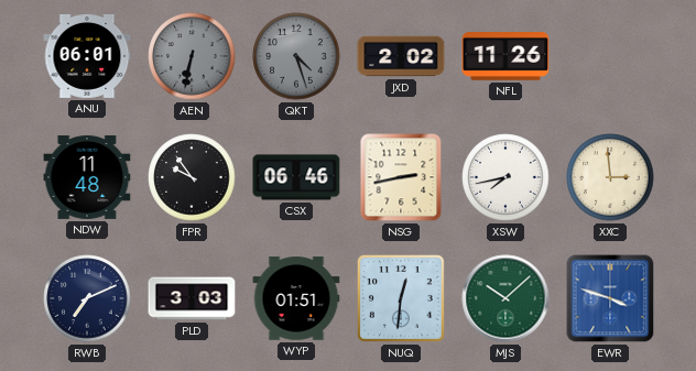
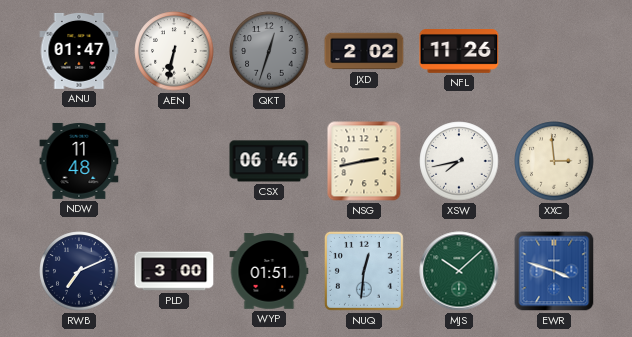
ANU: 06:01 -> 01:47 (79, 51)
AEN dial: grey -> white (174, 51)
QKT: 4:27 -> 12:33 (269, 51)
FPR: 9:54 -> none (192, 177)
PLD: 3:03 -> 3:00 (174, 271)
